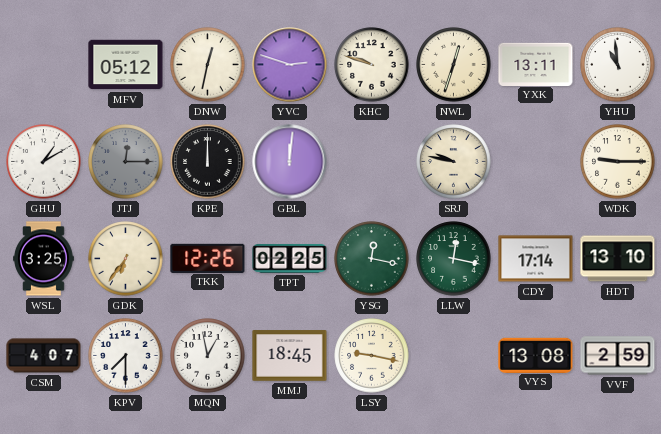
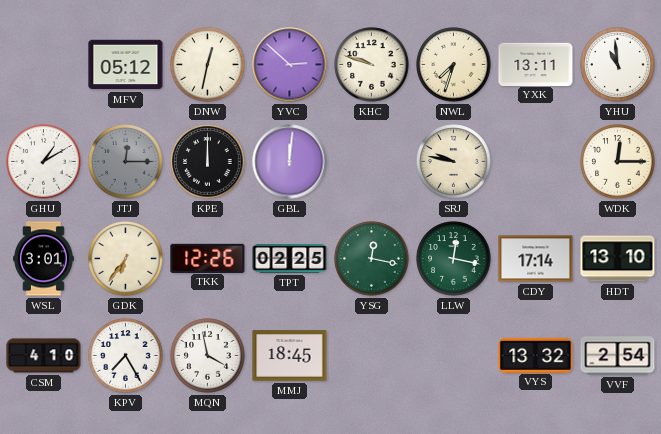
YVC: 2:48 -> 2:52 (290, 65)
NWL: 12:33 -> 7:33 (454, 65)
WDK: 9:15 -> 12:15 (618, 162)
WSL: 3:25 -> 3:01 (44, 259)
CSM: 4:07 -> 4:10 (44, 356)
KPV: 7:30 -> 7:25 (126, 356)
MQN: 12:58 -> 3:58 (208, 356)
LSY: 9:17 -> none (372, 356)
VYS: 13:08 -> 13:32 (536, 355)
VVF: 2:59 -> 2:54 (618, 356)
